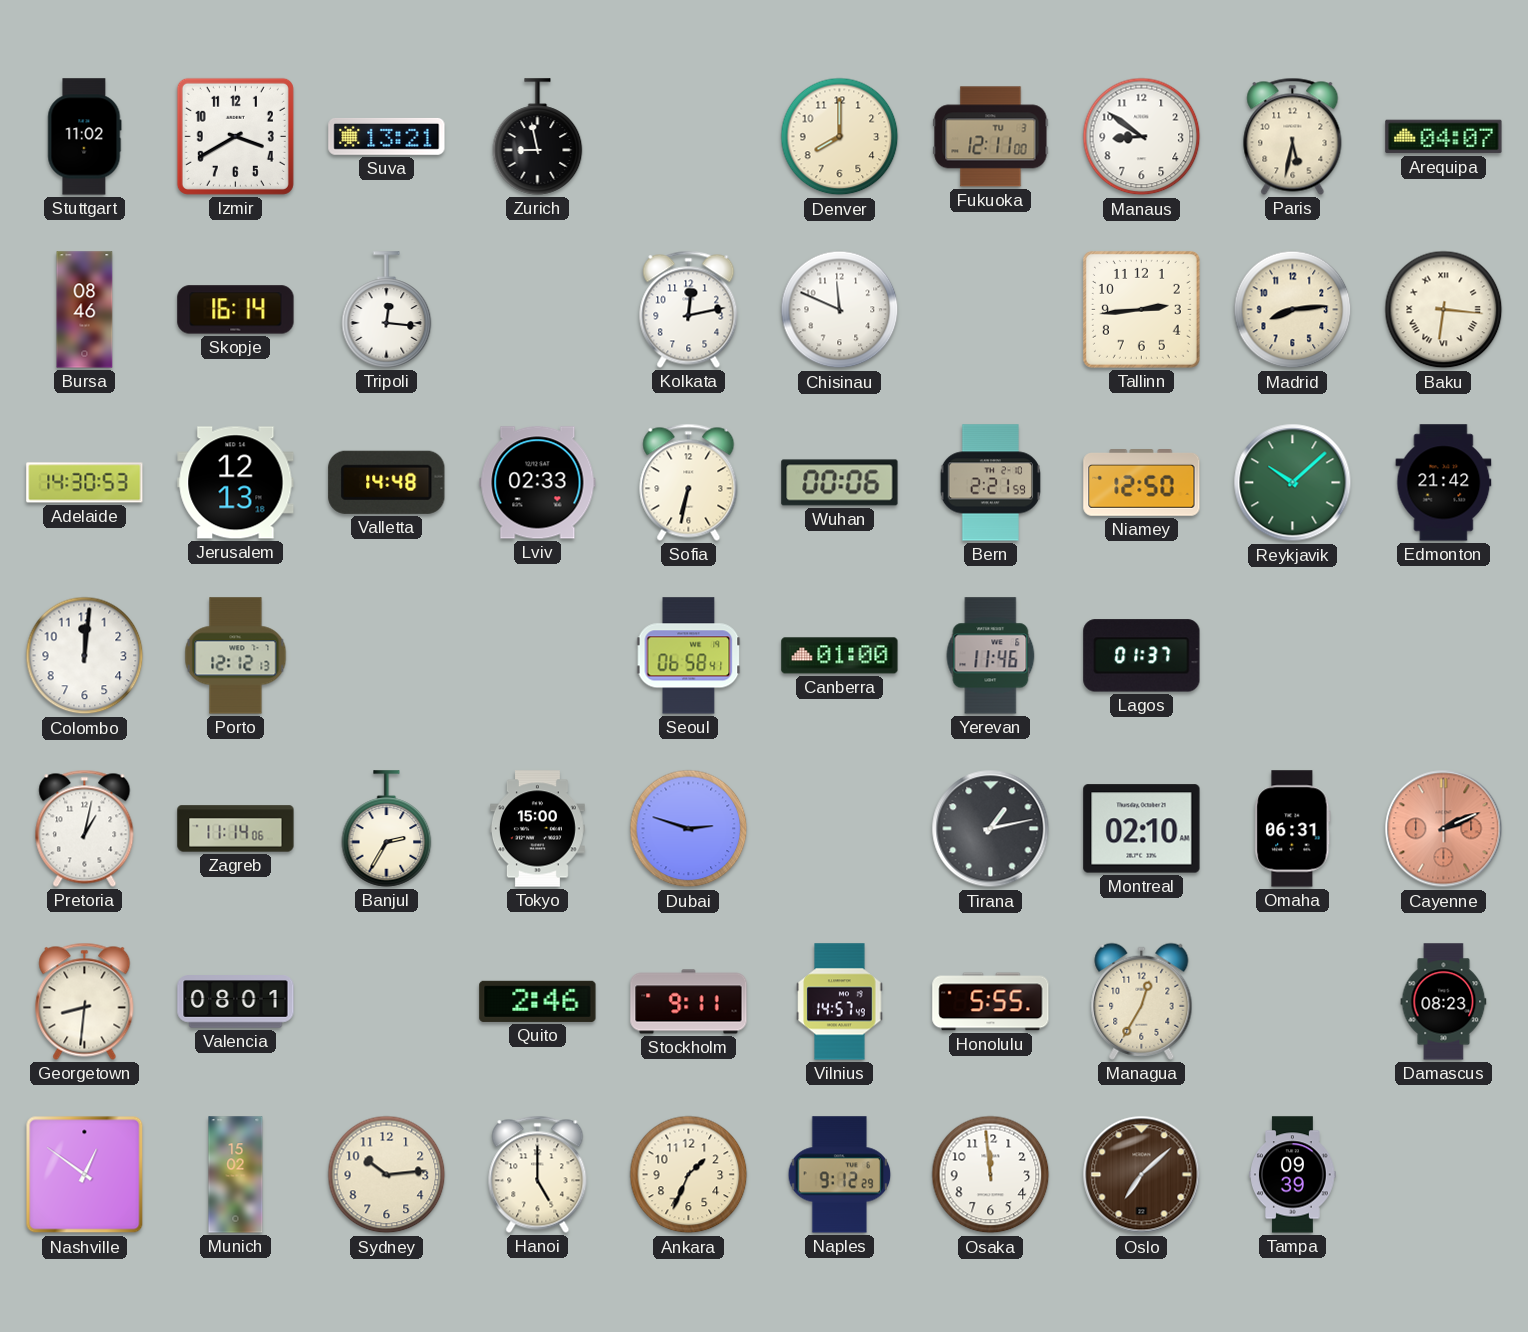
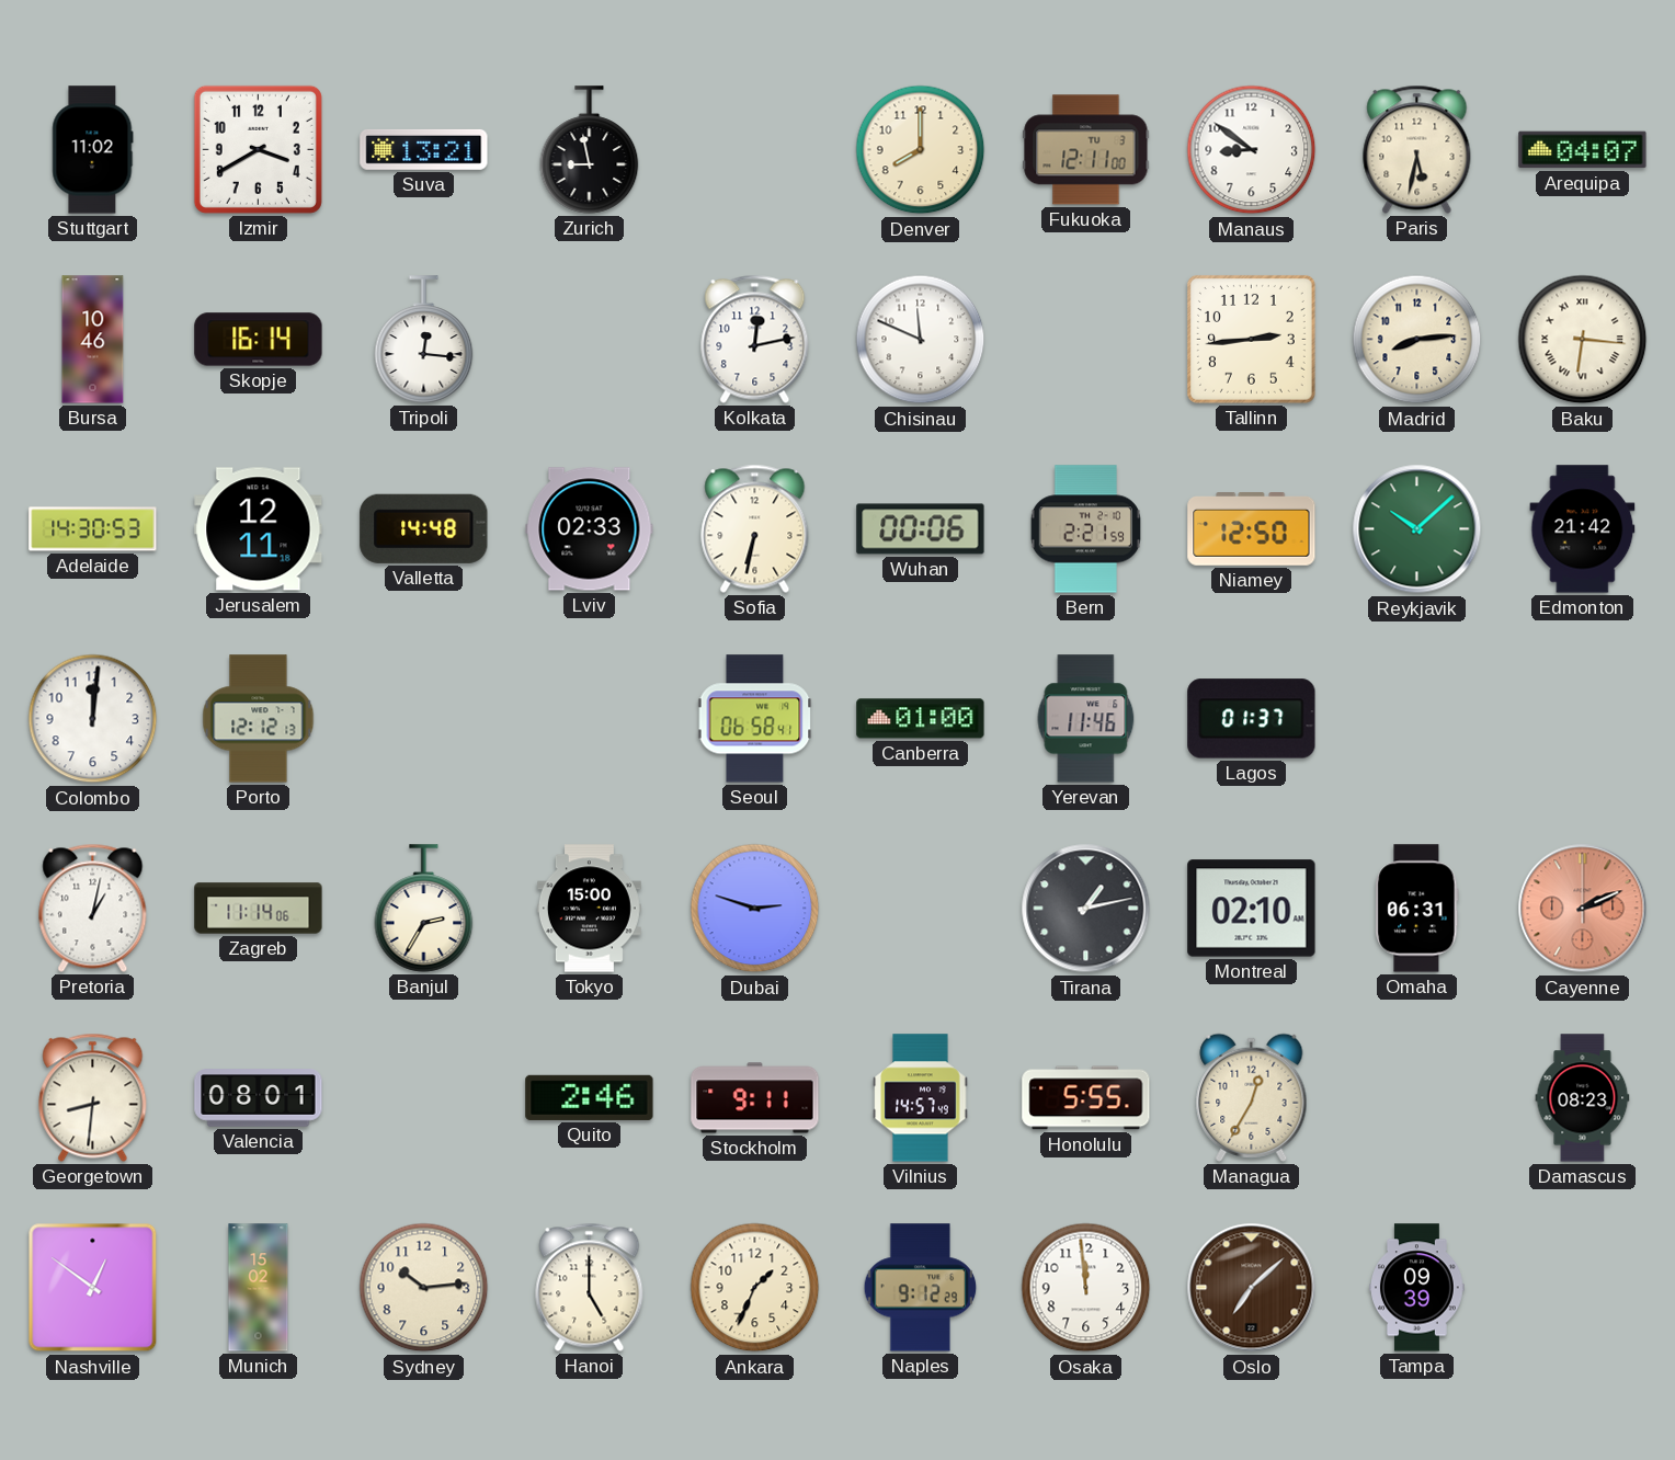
Bursa: 08:46 -> 10:46 (93, 340)
Jerusalem: 12:13 -> 12:11 (259, 529)
